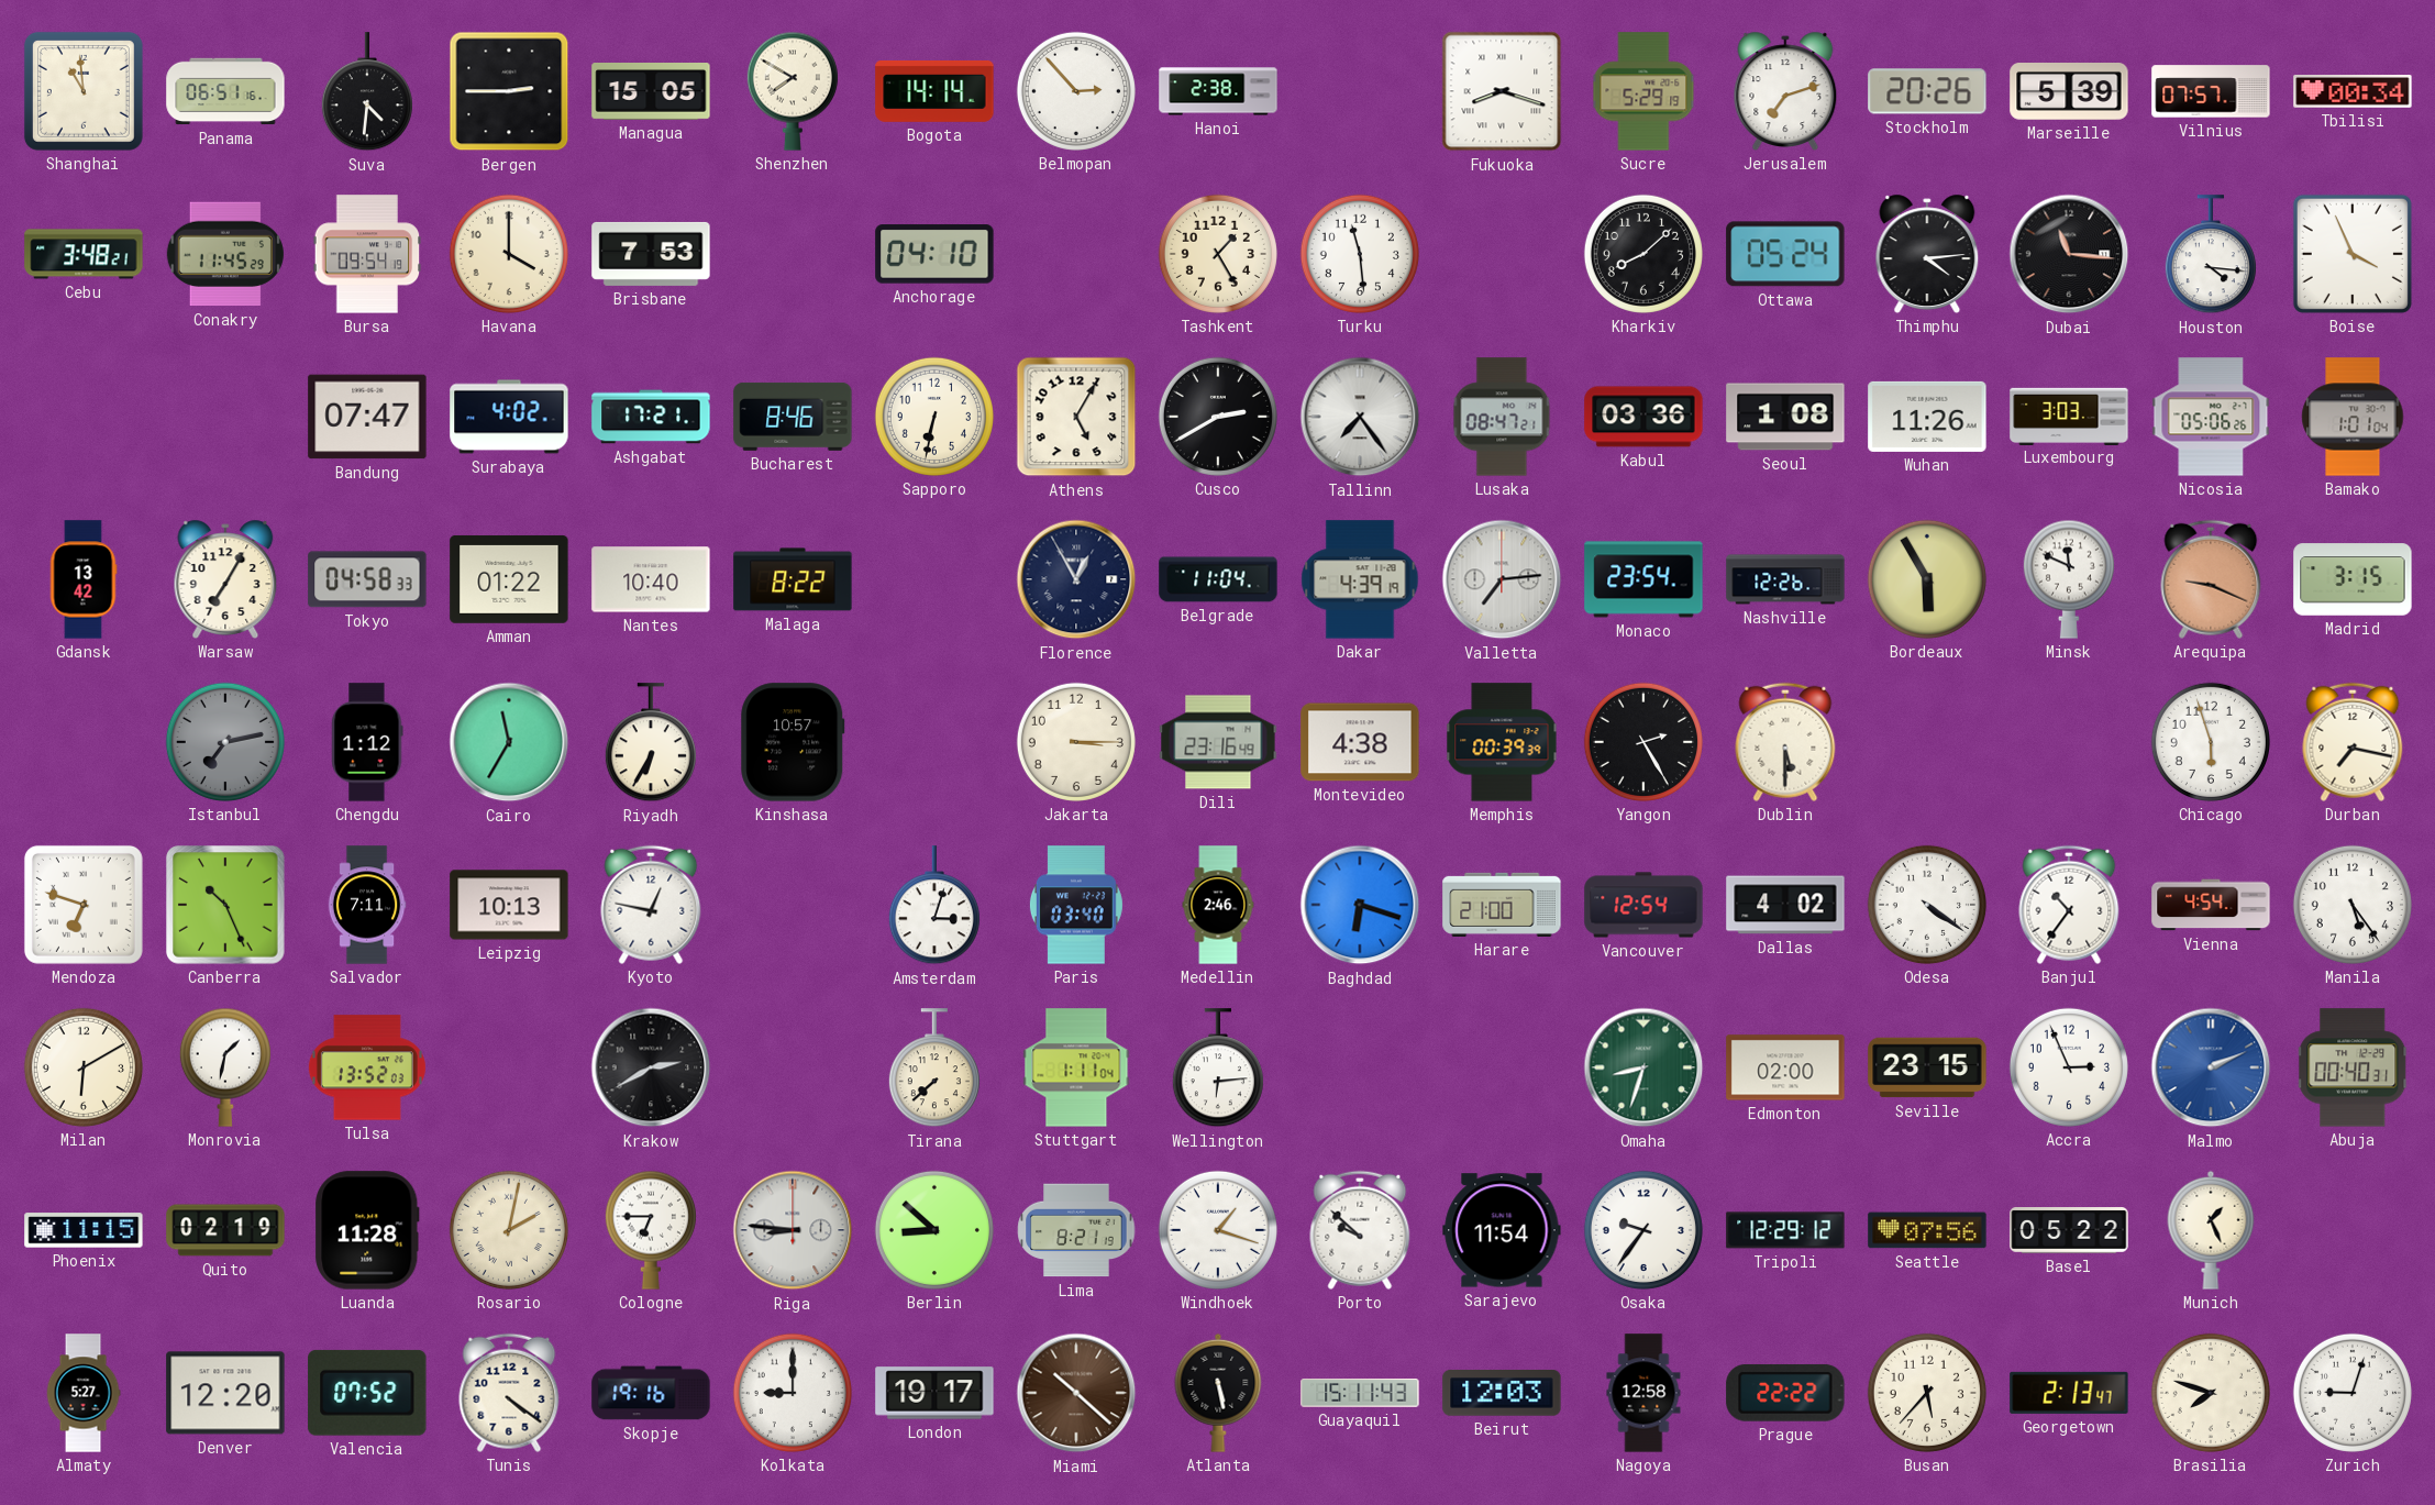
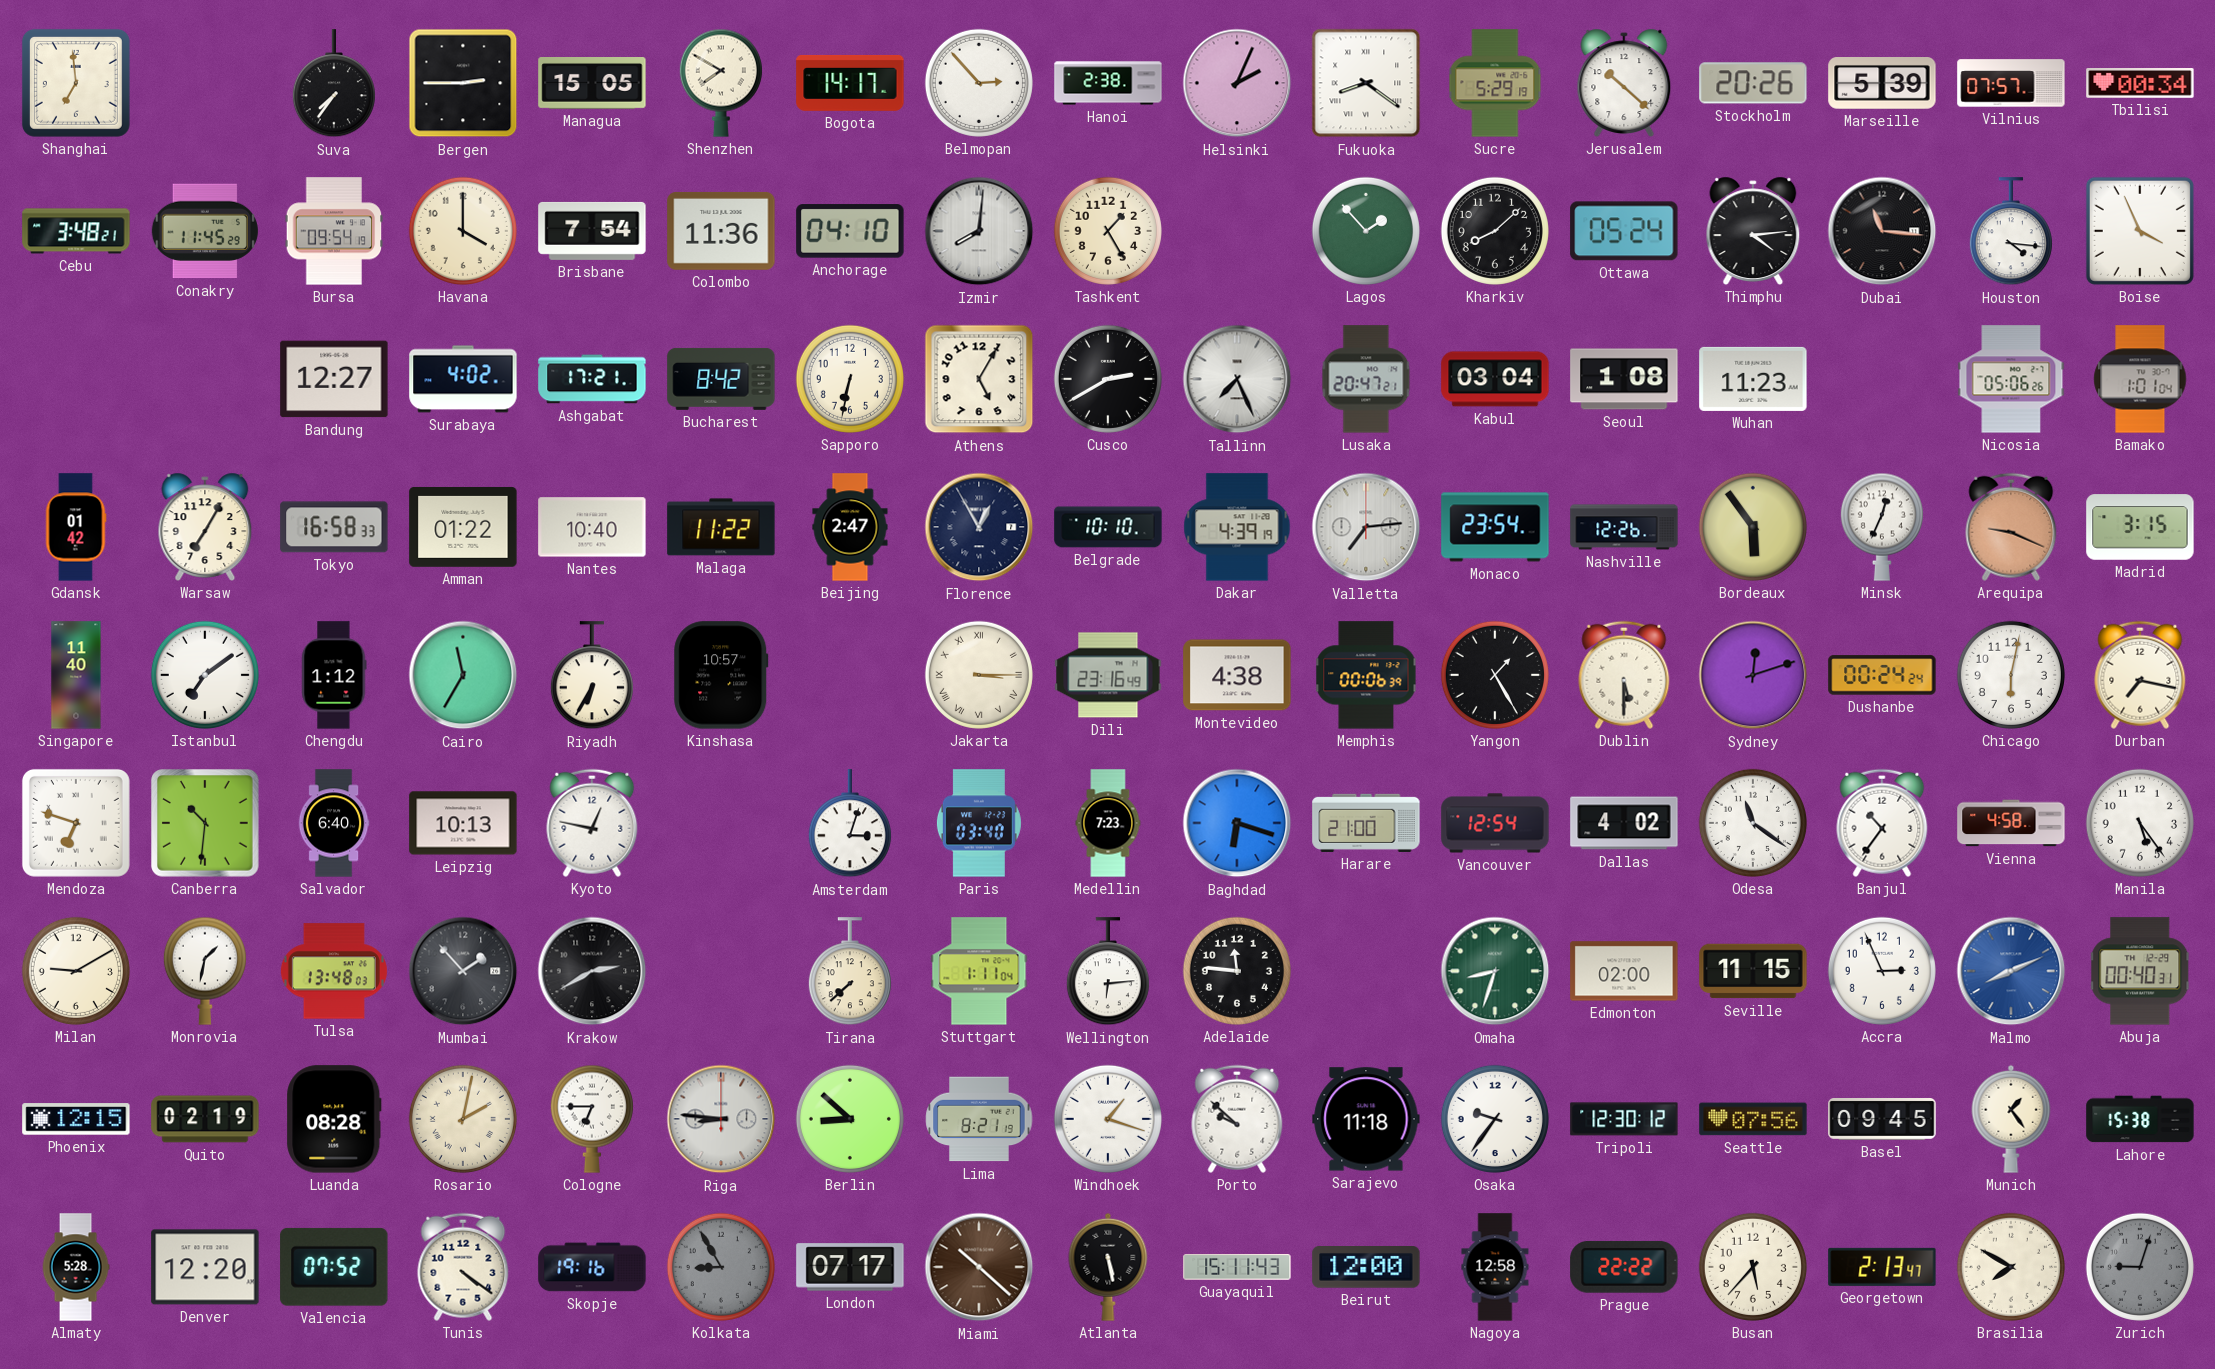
Shanghai: 10:59 -> 6:59 (76, 83)
Panama: 06:51 -> none (225, 91)
Suva: 4:31 -> 7:36 (334, 84)
Bogota: 14:14 -> 14:17 (850, 83)
Helsinki: none -> 2:04 (1237, 83)
Fukuoka: 8:18 -> 8:21 (1366, 83)
Jerusalem: 7:12 -> 10:22 (1624, 83)
Brisbane: 7:53 -> 7:54 (592, 231)
Colombo: none -> 11:36 (721, 231)
Izmir: none -> 8:01 (979, 231)
Turku: 11:29 -> none (1360, 254)
Lagos: none -> 1:53 (1366, 231)
Bandung: 07:47 -> 12:27 (334, 379)
Bucharest: 8:46 -> 8:42 (721, 379)
Tallinn: 7:24 -> 7:26 (1237, 379)
Lusaka: 08:47 -> 20:47 (1366, 379)
Kabul: 03:36 -> 03:04 (1495, 379)
Wuhan: 11:26 -> 11:23 (1753, 379)
Luxembourg: 3:03 -> none (2069, 416)
Gdansk: 13:42 -> 01:42 (76, 527)
Tokyo: 04:58 -> 16:58 (334, 527)
Malaga: 8:22 -> 11:22 (721, 527)
Beijing: none -> 2:47 (850, 527)
Belgrade: 11:04 -> 10:10 (1108, 527)
Bordeaux: 5:55 -> 5:54 (1753, 527)
Minsk: 11:49 -> 12:34 (1882, 527)
Singapore: none -> 11:40 (76, 675)
Istanbul: 7:13 -> 7:09 (205, 675)
Istanbul dial: grey -> white (205, 675)
Jakarta numerals: Arabic -> Roman (979, 675)
Memphis: 00:39 -> 00:06 (1366, 675)
Yangon: 2:25 -> 1:25 (1495, 675)
Sydney: none -> 12:12 (1753, 675)
Dushanbe: none -> 00:24 (1882, 675)
Chicago: 5:57 -> 6:02 (2011, 675)
Canberra: 10:26 -> 10:31 (205, 823)
Salvador: 7:11 -> 6:40 (334, 823)
Medellin: 2:46 -> 7:23 (1108, 823)
Odesa: 4:21 -> 11:21 (1753, 823)
Vienna: 4:54 -> 4:58 (2011, 823)
Milan: 6:10 -> 9:10 (76, 971)
Tulsa: 13:52 -> 13:48 (334, 971)
Mumbai: none -> 1:53 (463, 971)
Adelaide: none -> 11:46 (1237, 971)
Seville: 23:15 -> 11:15 (1753, 971)
Malmo: 2:11 -> 8:11 (2011, 971)
Phoenix: 11:15 -> 12:15 (76, 1119)
Luanda: 11:28 -> 08:28 (334, 1119)
Sarajevo: 11:54 -> 11:18 (1366, 1119)
Tripoli: 12:29 -> 12:30 (1624, 1119)
Basel: 05:22 -> 09:45 (1882, 1120)
Munich: 1:26 -> 1:24 (2011, 1119)
Lahore: none -> 15:38 (2140, 1119)
Almaty: 5:27 -> 5:28 (76, 1267)
Kolkata: 9:00 -> 8:55 (721, 1267)
Kolkata dial: white -> grey (721, 1267)
London: 19:17 -> 07:17 (850, 1267)
Beirut: 12:03 -> 12:00 (1366, 1268)
Brasilia: 7:48 -> 7:50 (2011, 1267)
Zurich dial: white -> grey (2140, 1267)
